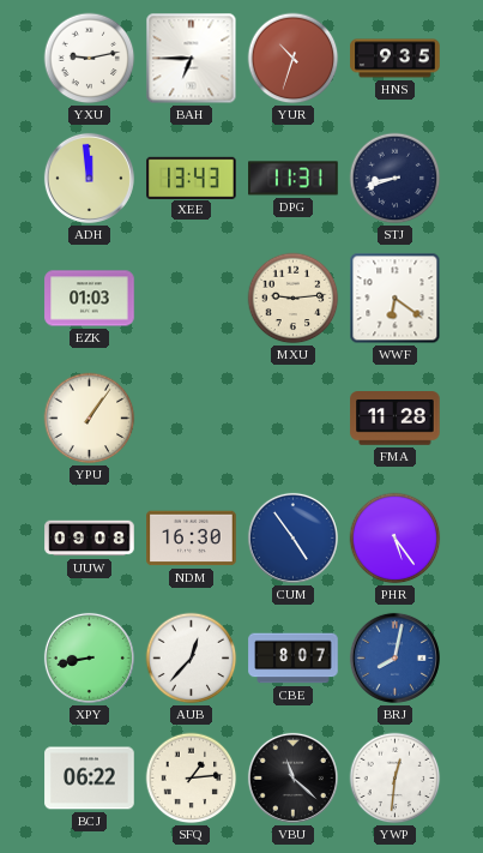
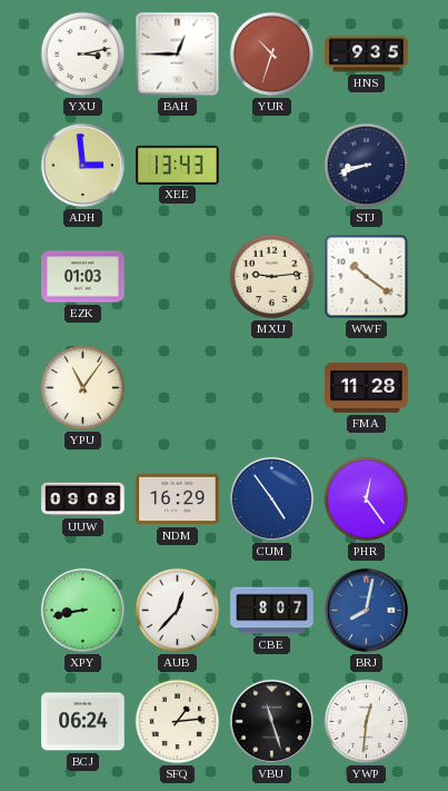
YXU: 9:13 -> 3:13 (83, 55)
BAH: 6:45 -> 12:45 (178, 55)
ADH: 11:59 -> 2:59 (82, 165)
DPG: 11:31 -> none (294, 179)
WWF: 6:21 -> 10:21 (367, 277)
YPU: 1:06 -> 11:06 (83, 388)
NDM: 16:30 -> 16:29 (178, 500)
PHR: 5:24 -> 12:24 (367, 500)
BCJ: 06:22 -> 06:24 (83, 722)
VBU: 11:22 -> 11:27 (271, 721)
